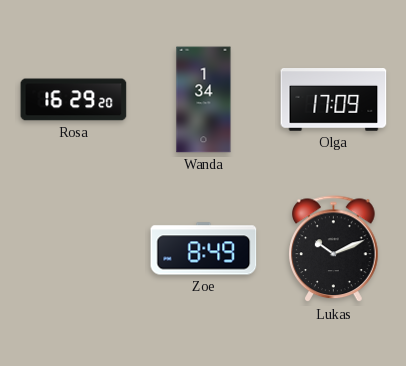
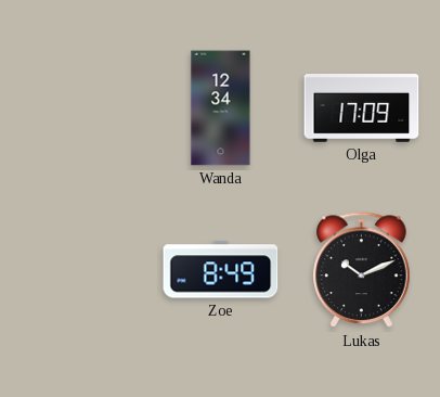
Rosa: 16:29 -> none (74, 100)
Wanda: 1:34 -> 12:34 (221, 108)
